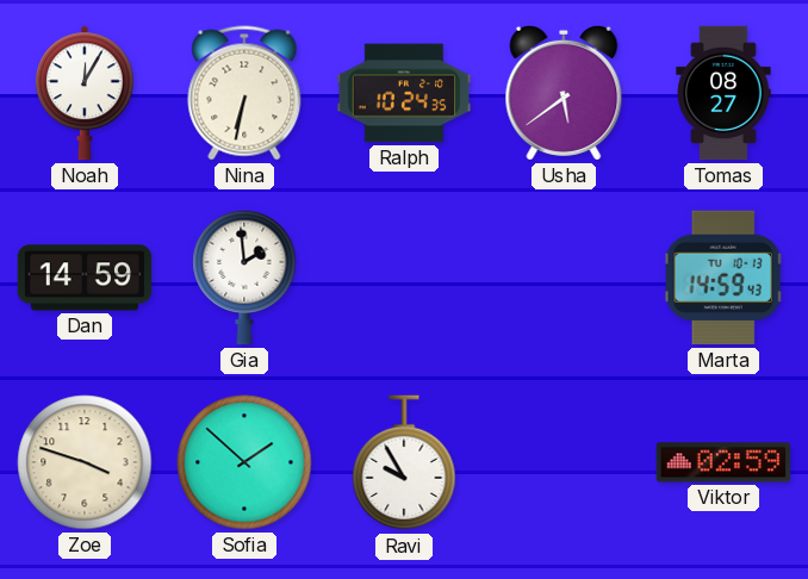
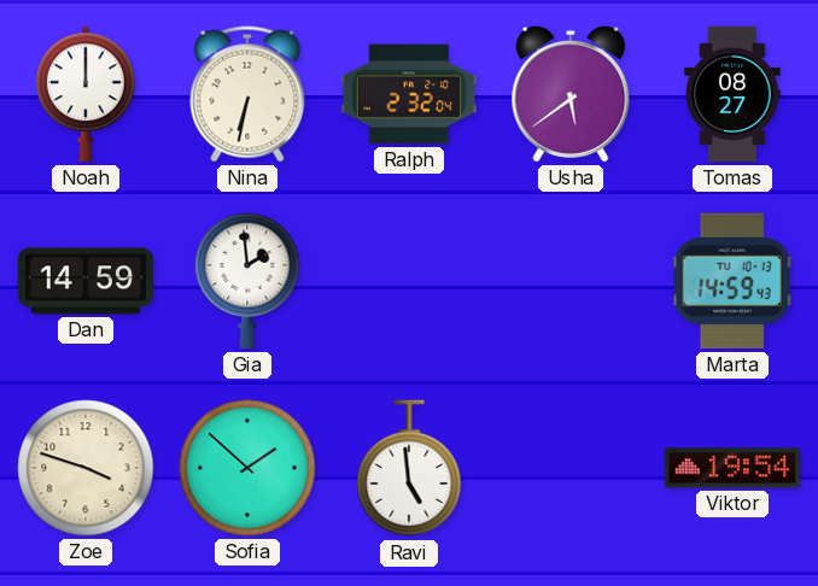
Noah: 12:05 -> 12:00 (86, 94)
Ralph: 10:24 -> 2:32 (409, 94)
Ravi: 9:55 -> 4:59 (409, 469)
Viktor: 02:59 -> 19:54 (732, 468)
